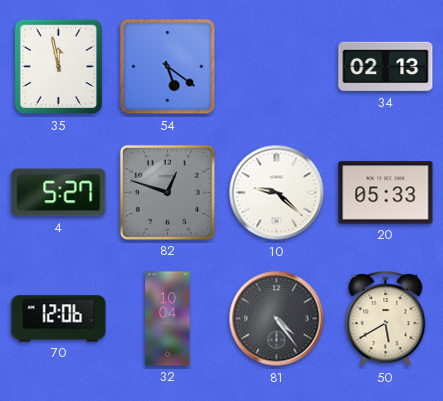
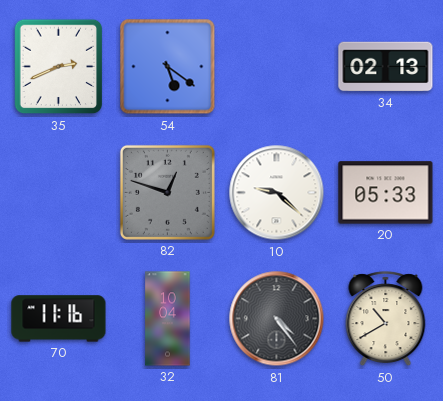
35: 11:58 -> 2:41 (59, 67)
4: 5:27 -> none (59, 193)
70: 12:06 -> 11:16 (59, 319)
50: 5:40 -> 10:40 (386, 319)
